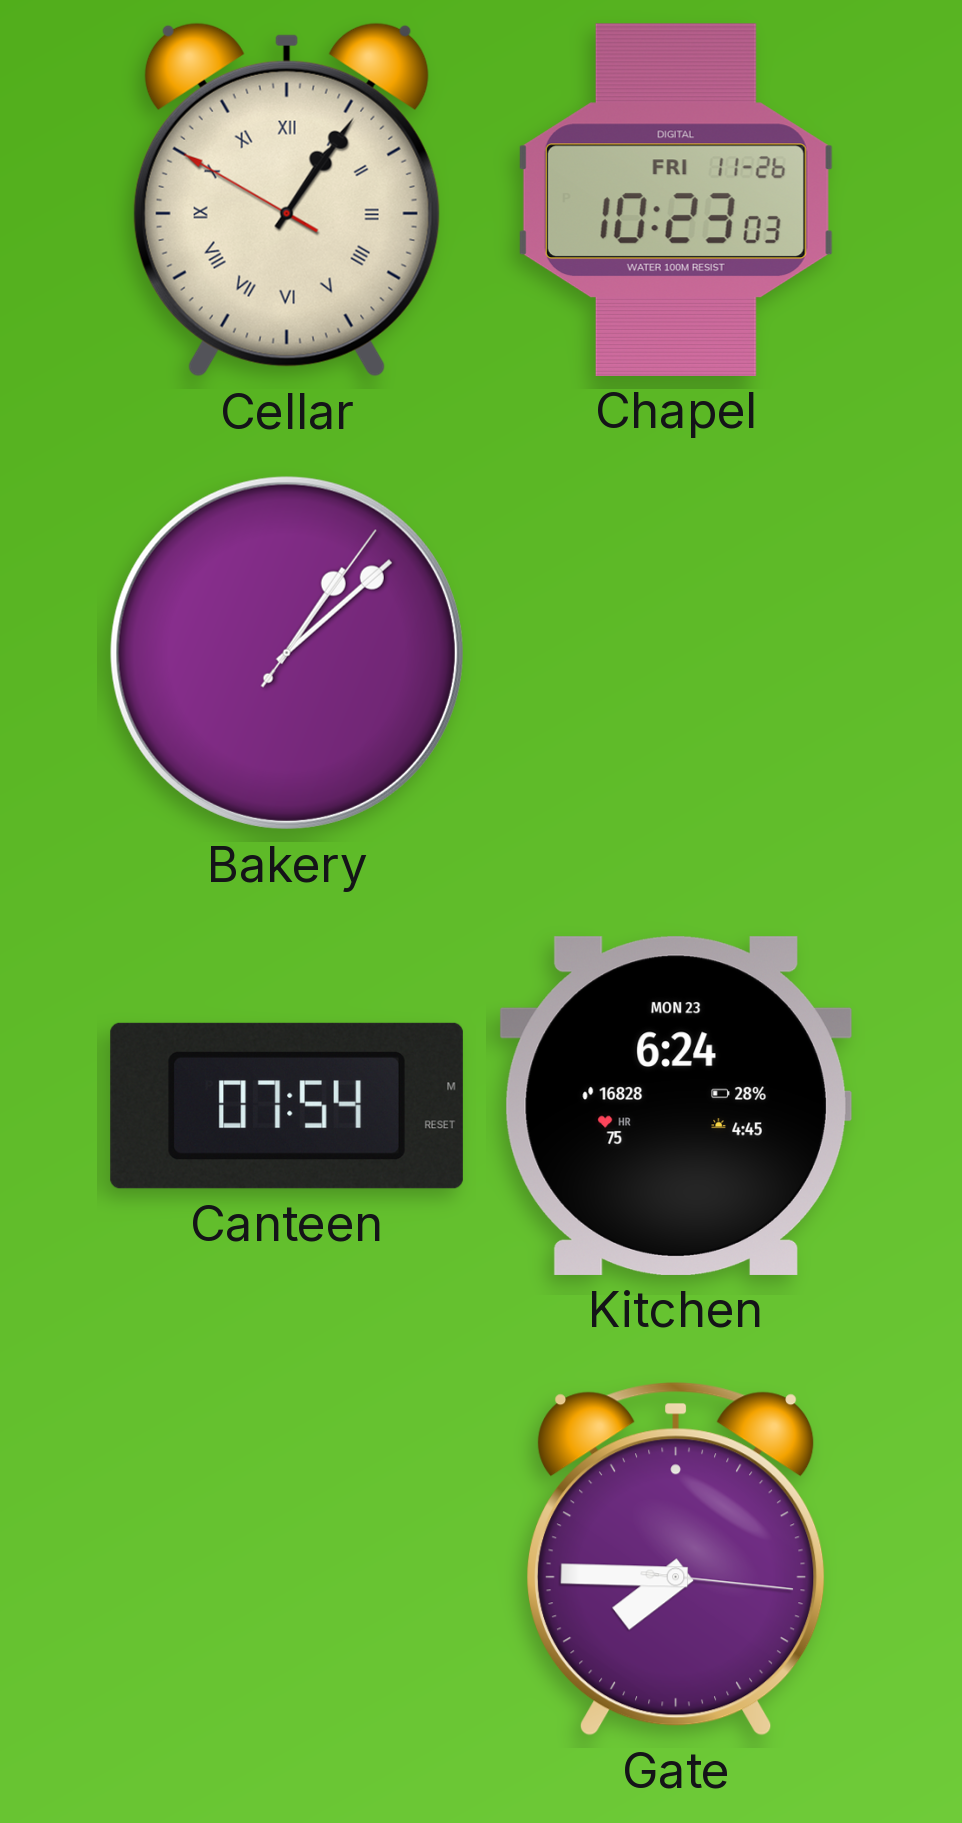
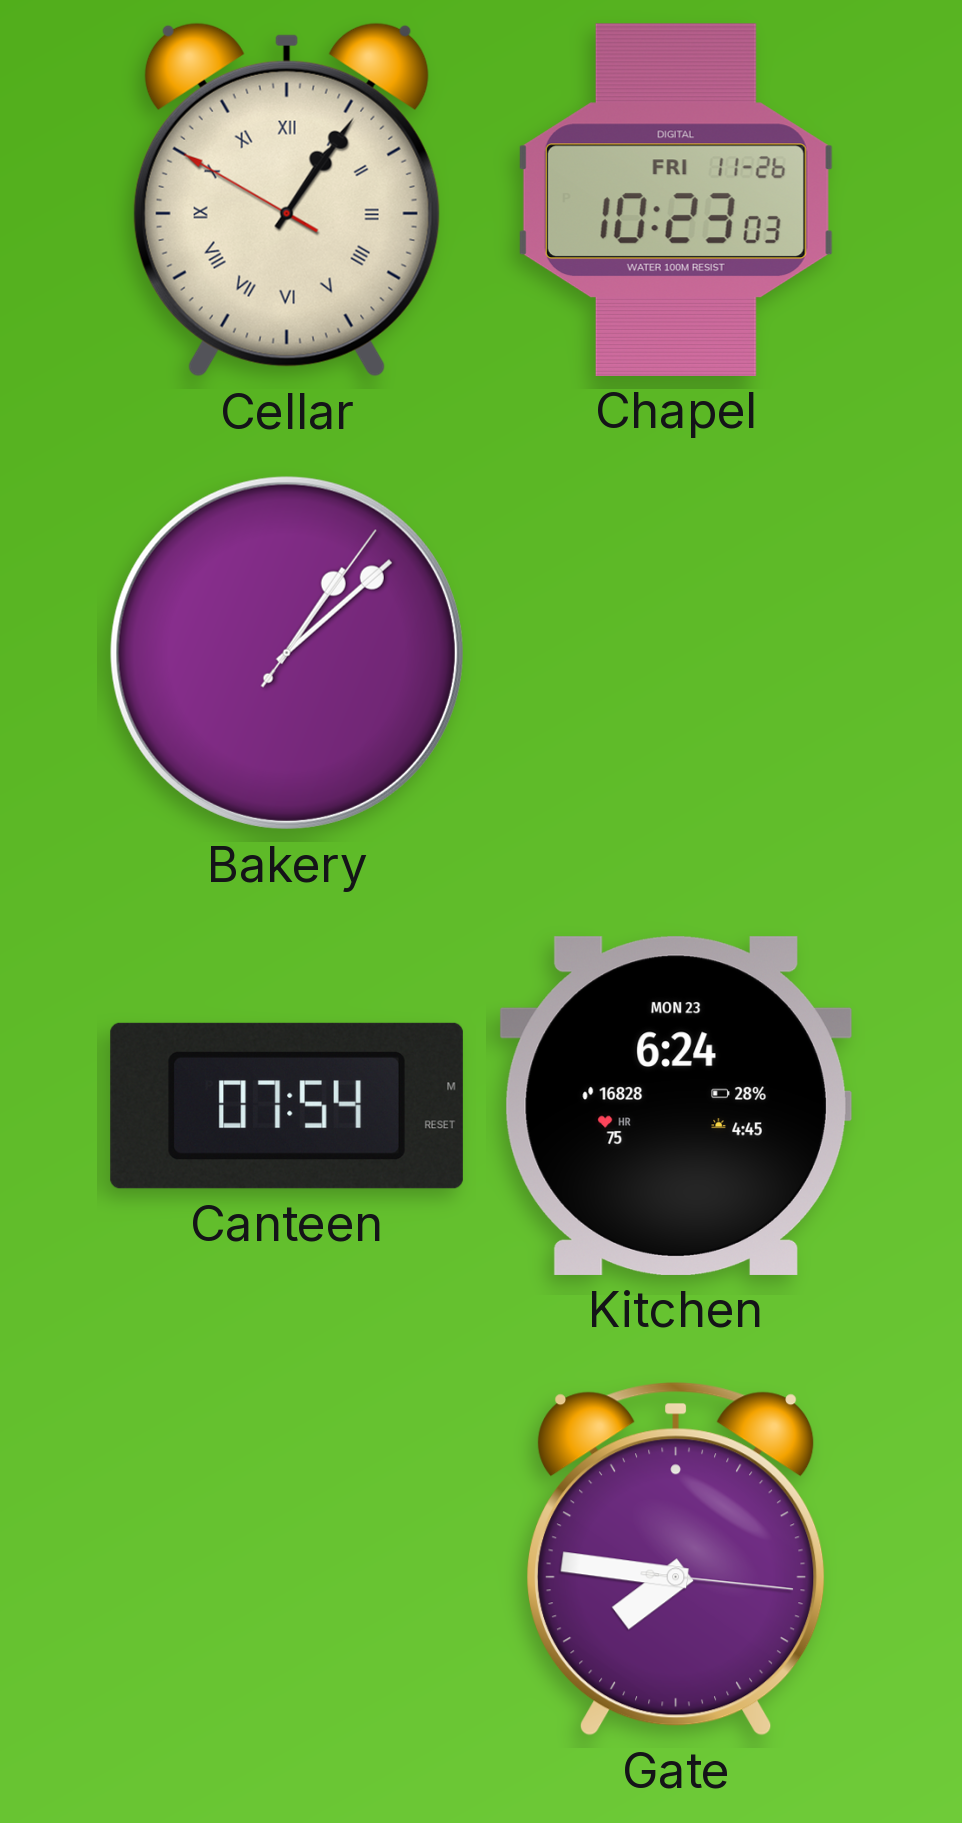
Gate: 7:45 -> 7:46 (676, 1559)
